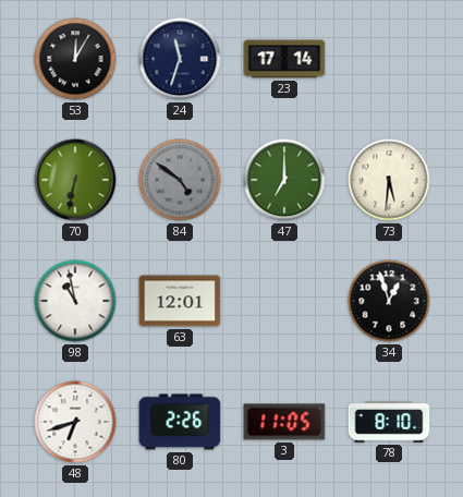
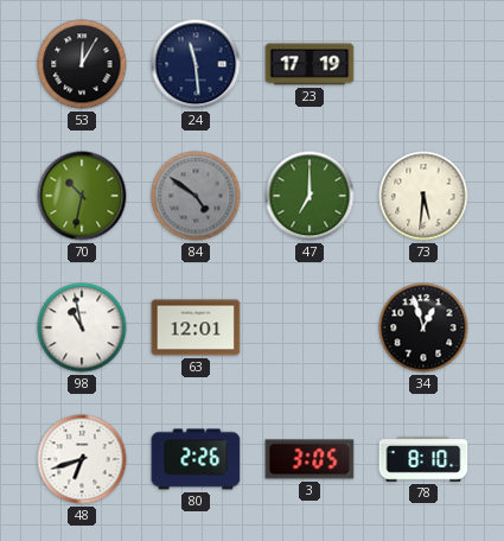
24: 11:33 -> 11:29 (196, 64)
23: 17:14 -> 17:19 (310, 64)
70: 6:32 -> 10:32 (82, 196)
3: 11:05 -> 3:05 (310, 459)
